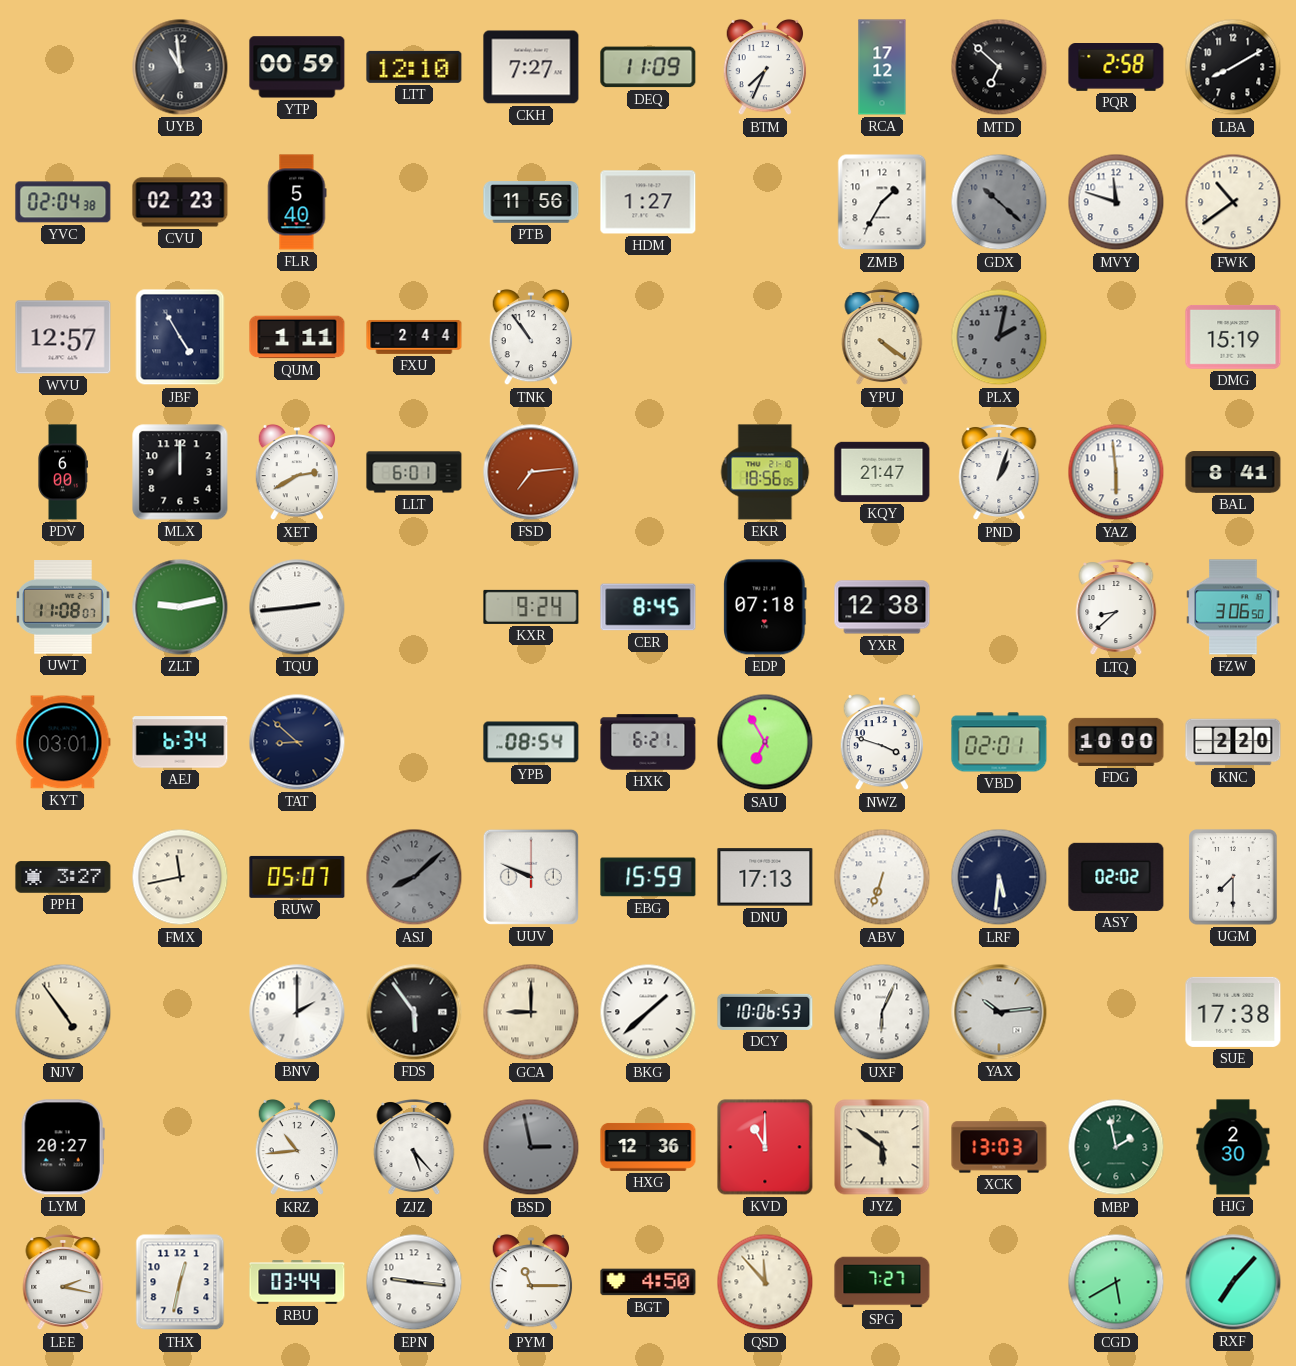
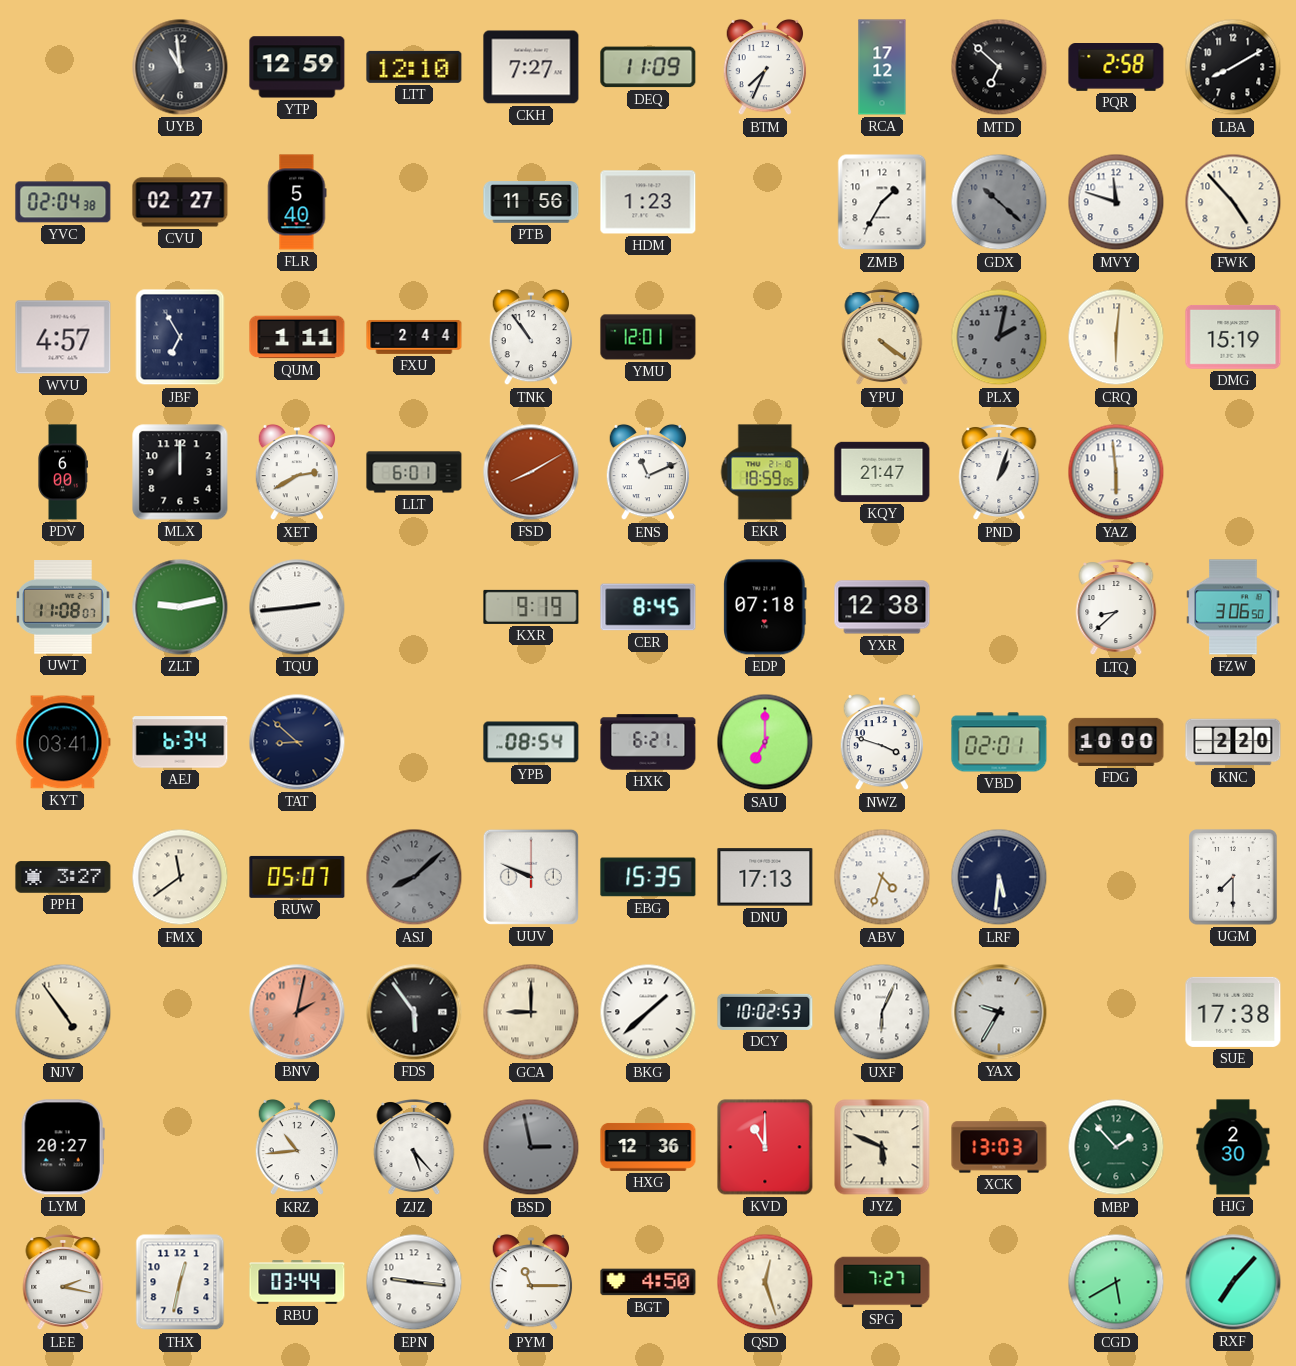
YTP: 00:59 -> 12:59 (297, 67)
CVU: 02:23 -> 02:27 (180, 202)
HDM: 1:27 -> 1:23 (648, 202)
FWK: 10:39 -> 4:53 (1233, 202)
WVU: 12:57 -> 4:57 (63, 337)
JBF: 4:55 -> 6:55 (180, 337)
YMU: none -> 12:01 (648, 337)
CRQ: none -> 6:01 (1116, 337)
FSD: 7:14 -> 8:10 (531, 472)
ENS: none -> 11:11 (648, 472)
EKR: 18:56 -> 18:59 (765, 472)
BAL: 8:41 -> none (1233, 472)
KXR: 9:24 -> 9:19 (531, 607)
KYT: 03:01 -> 03:41 (63, 742)
SAU: 6:55 -> 7:00 (765, 742)
FMX: 11:43 -> 11:39 (180, 877)
EBG: 15:59 -> 15:35 (648, 877)
ABV: 6:33 -> 4:33 (882, 877)
ASY: 02:02 -> none (1116, 877)
BNV: 2:00 -> 2:02 (297, 1012)
BNV dial: white -> salmon (297, 1012)
DCY: 10:06 -> 10:02 (765, 1012)
YAX: 10:14 -> 9:35 (999, 1012)
JYZ: 5:51 -> 5:49 (882, 1147)
MBP: 1:58 -> 1:53 (1116, 1147)
QSD: 11:53 -> 12:27 (765, 1282)
